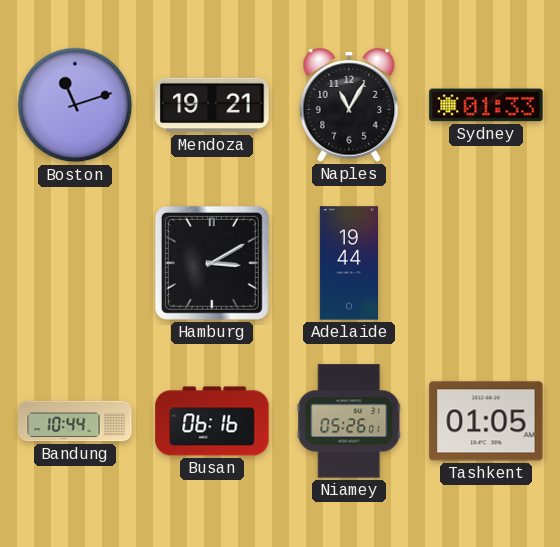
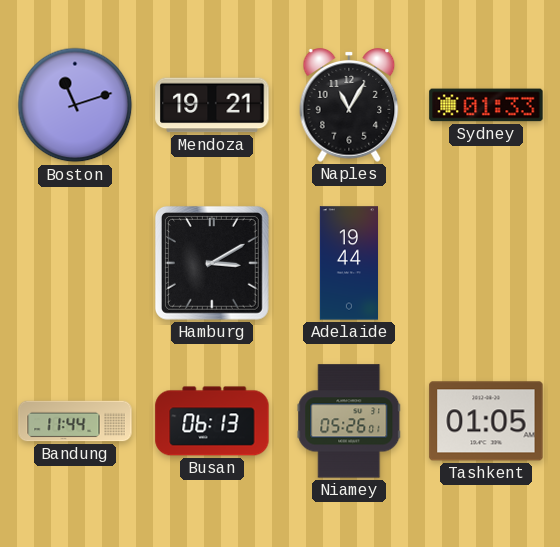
Bandung: 10:44 -> 11:44 (75, 421)
Busan: 06:16 -> 06:13 (212, 421)
